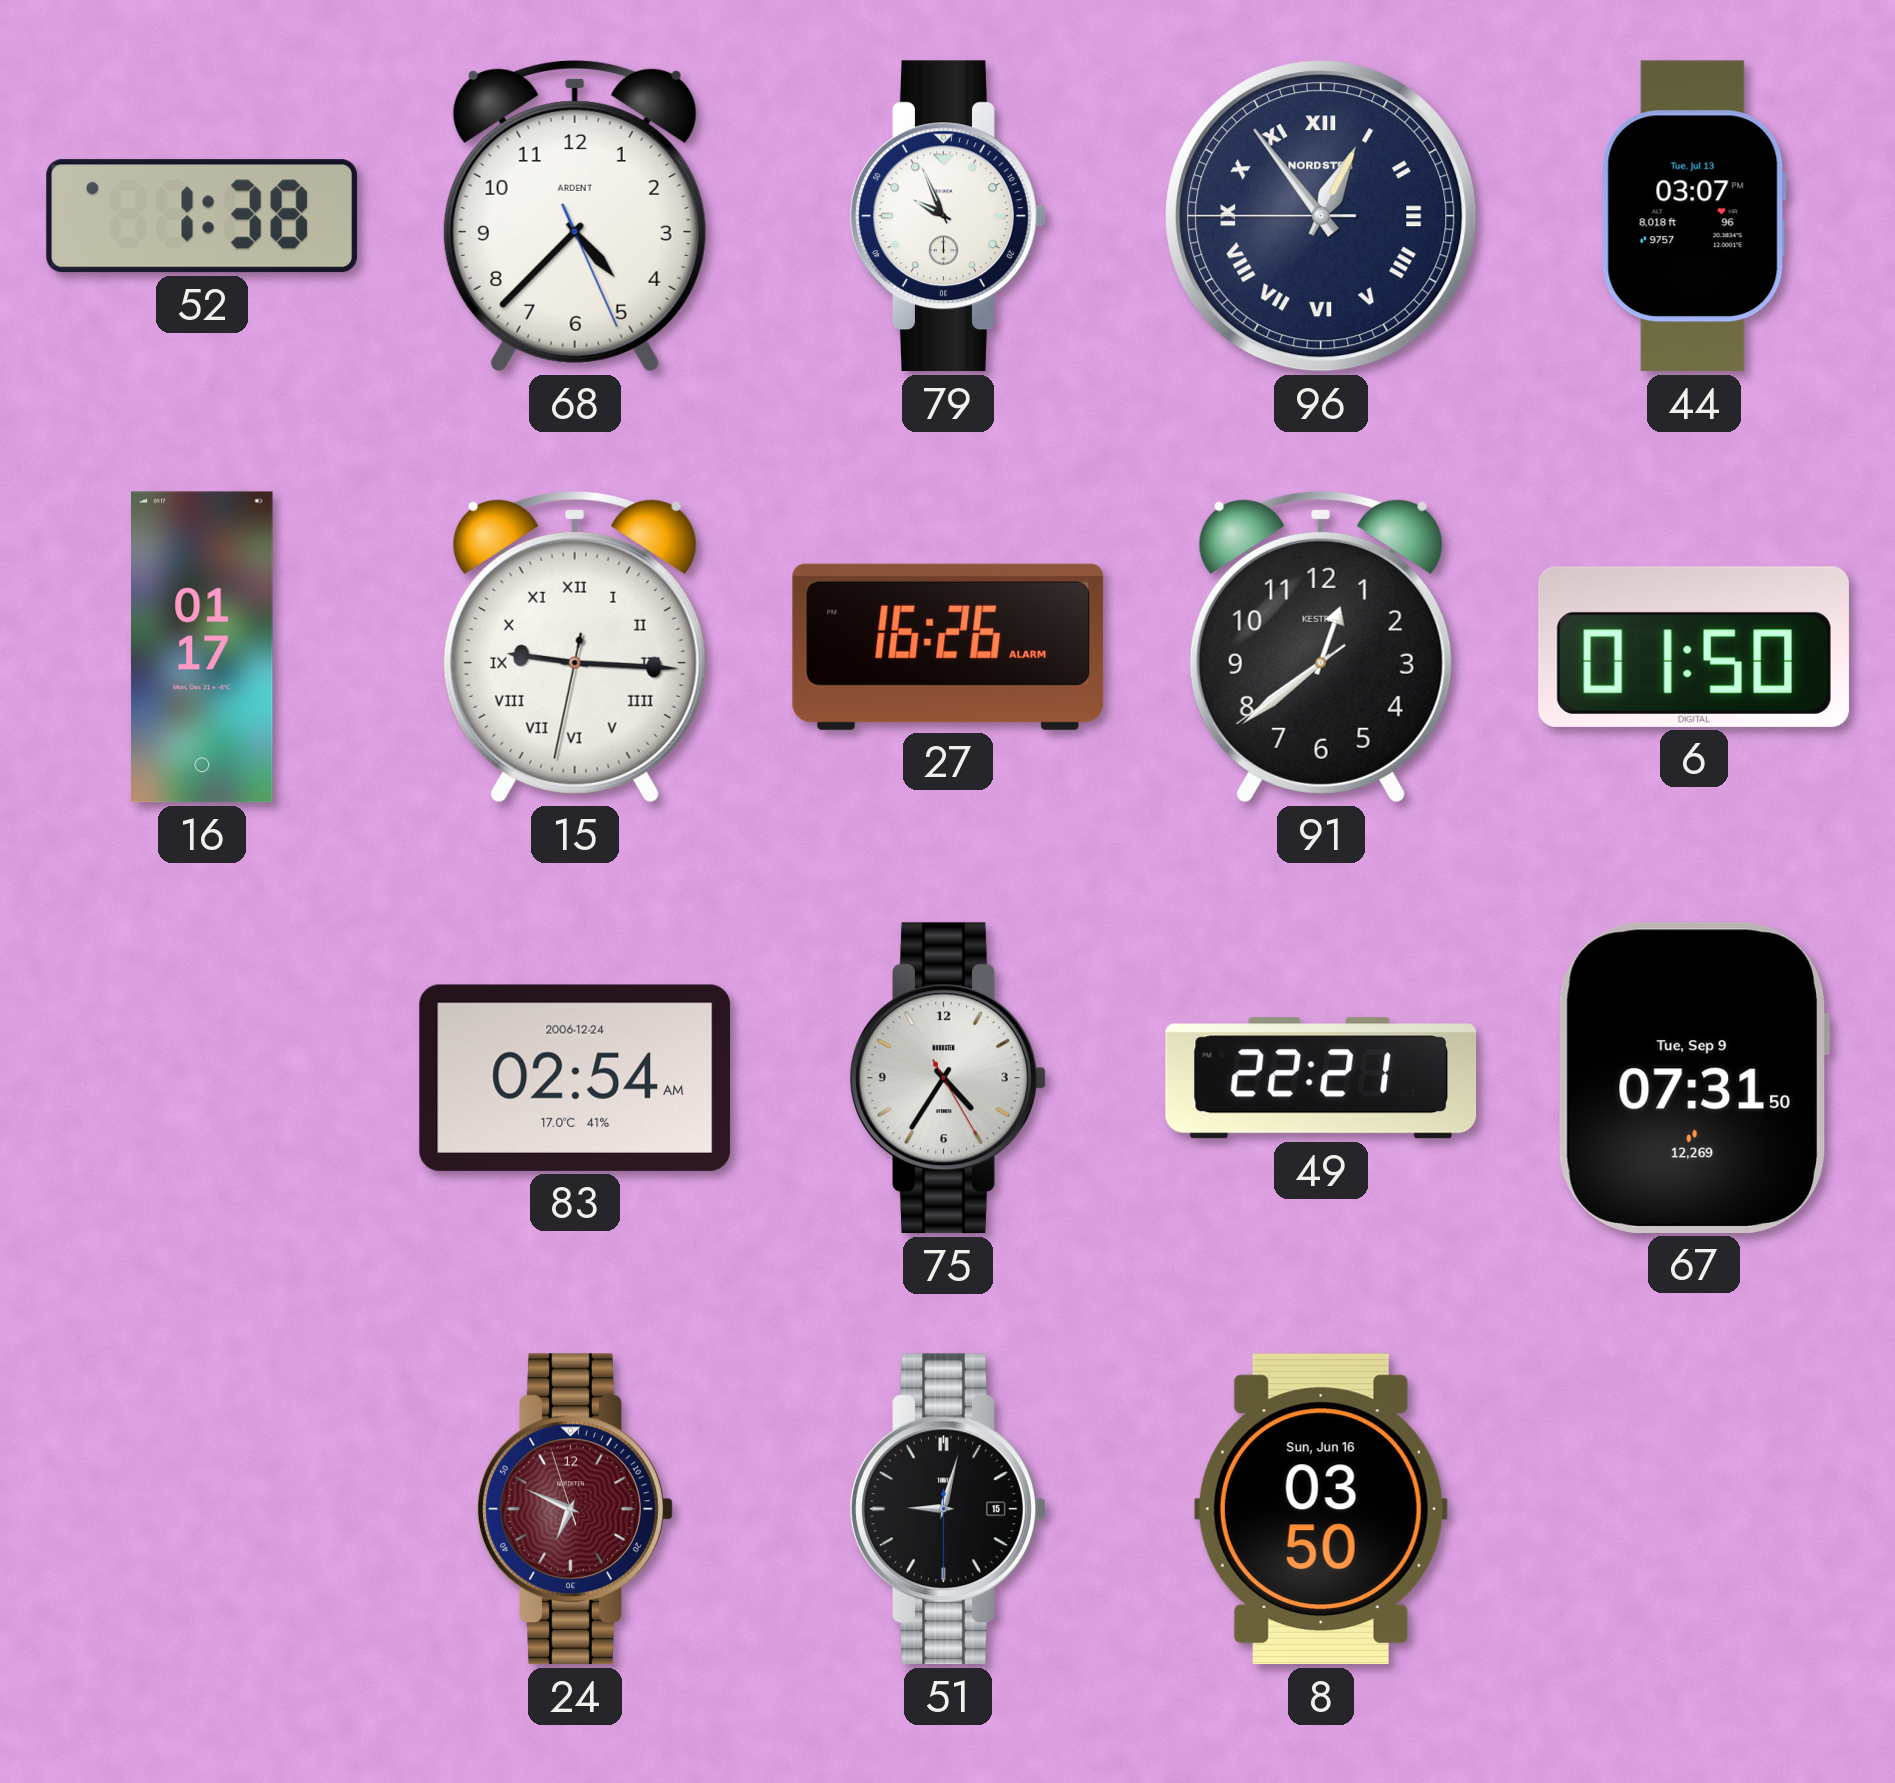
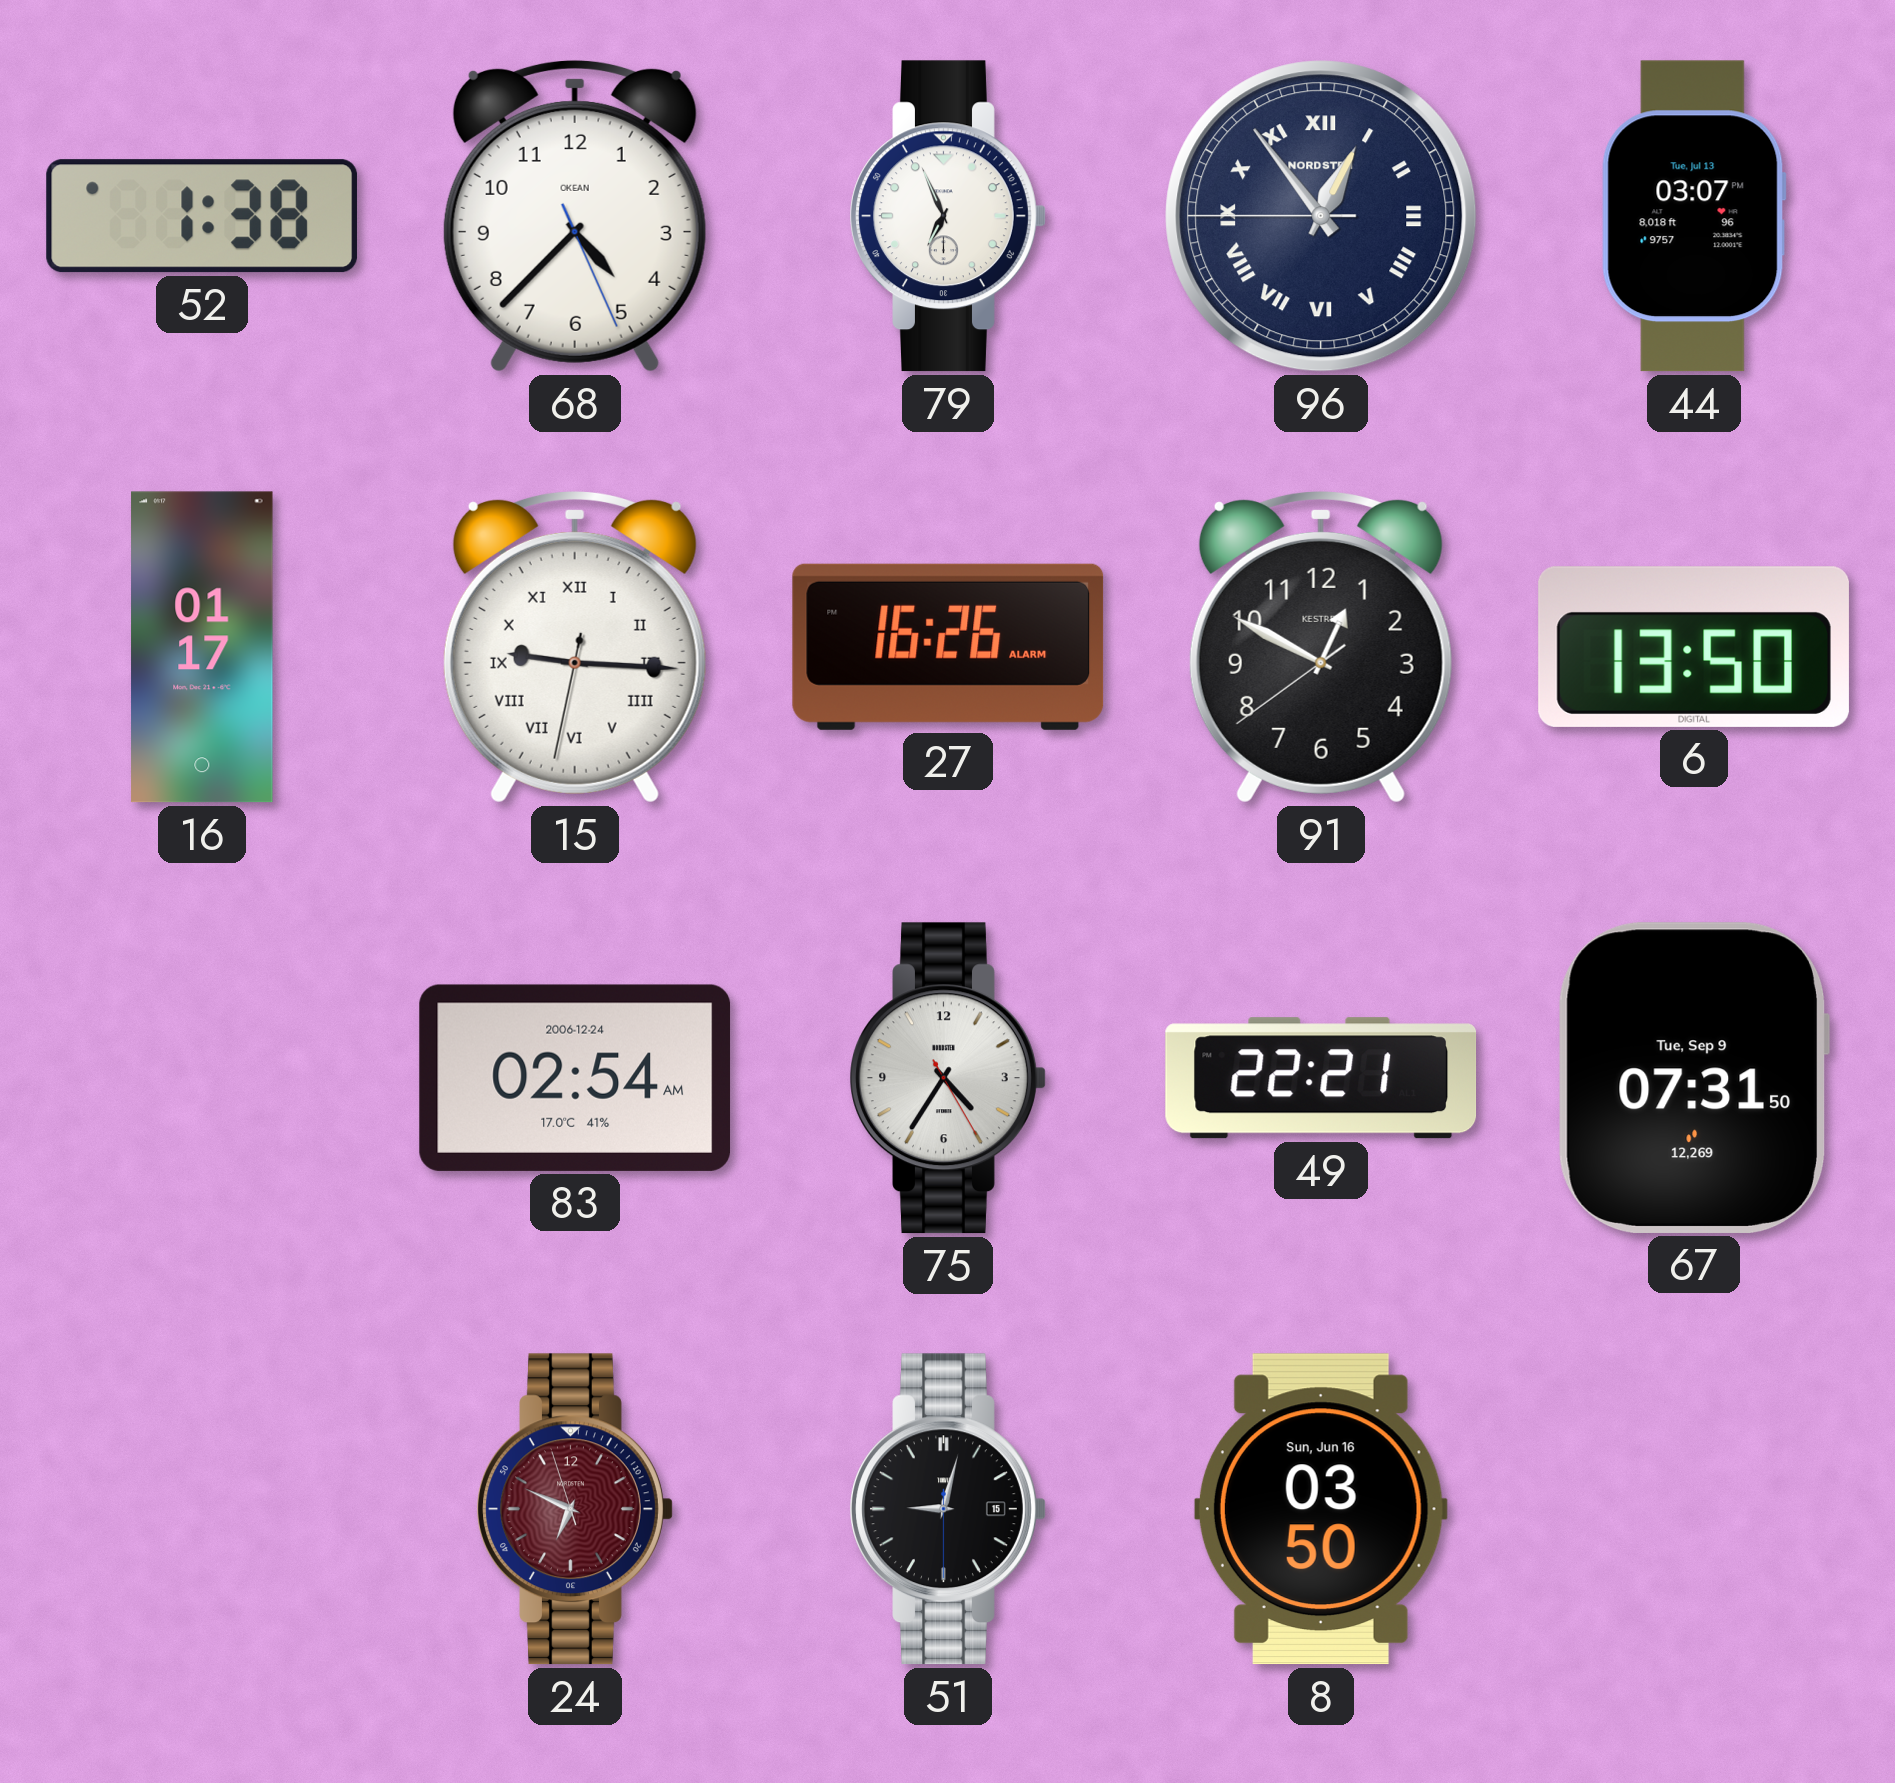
68 brand: ARDENT -> OKEAN (575, 216)
79: 9:56 -> 6:56 (948, 216)
91: 12:38 -> 12:49 (1321, 647)
6: 01:50 -> 13:50 (1694, 647)
